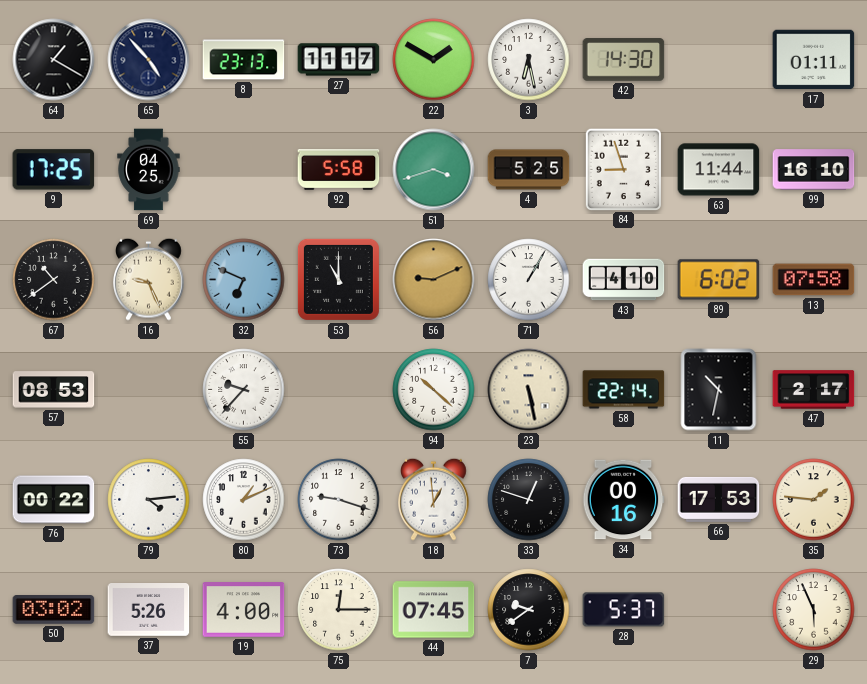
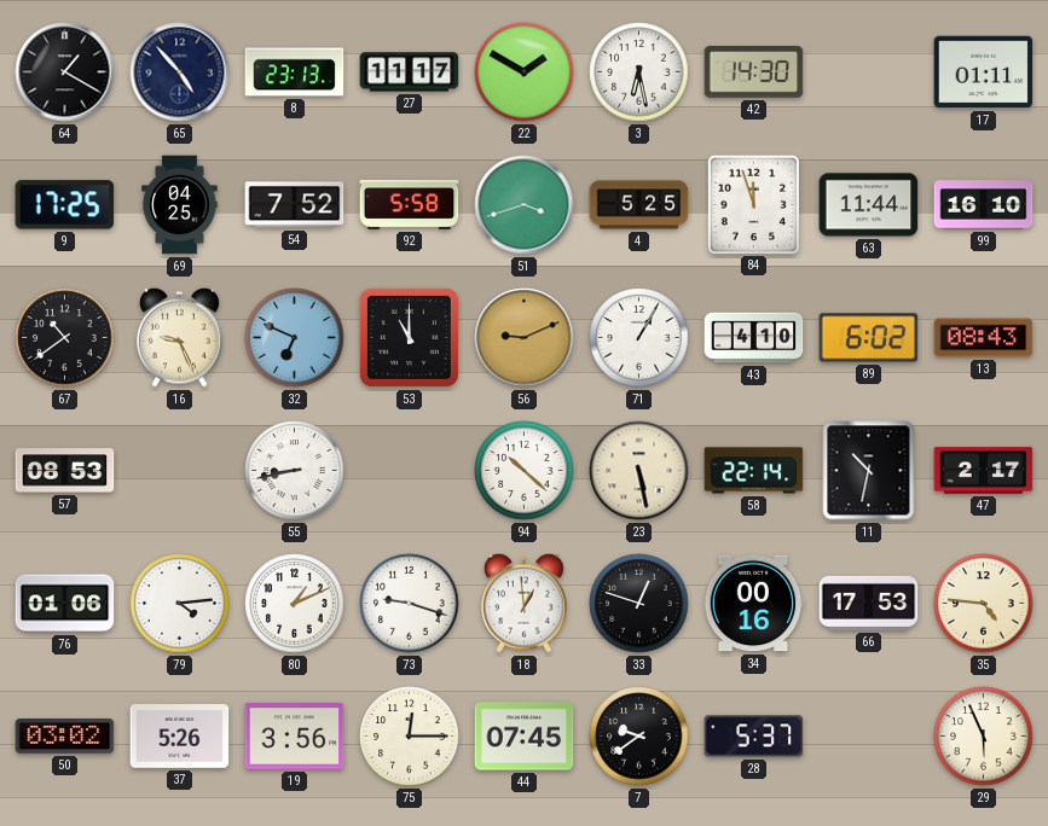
54: none -> 7:52 (295, 205)
84: 8:57 -> 11:57 (753, 204)
13: 07:58 -> 08:43 (984, 338)
55: 9:37 -> 8:43 (295, 471)
76: 00:22 -> 01:06 (65, 604)
35: 1:46 -> 4:46 (984, 604)
19: 4:00 -> 3:56 (295, 737)
